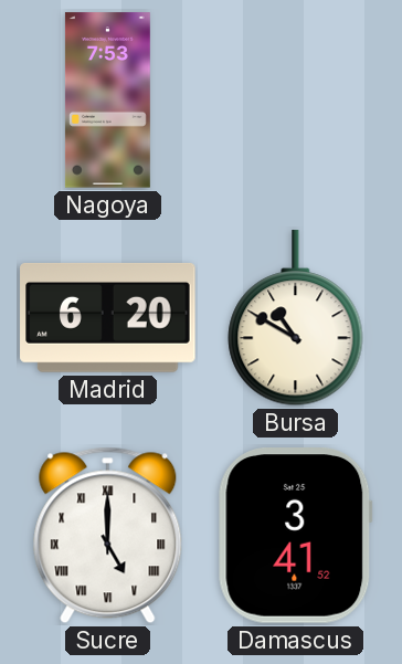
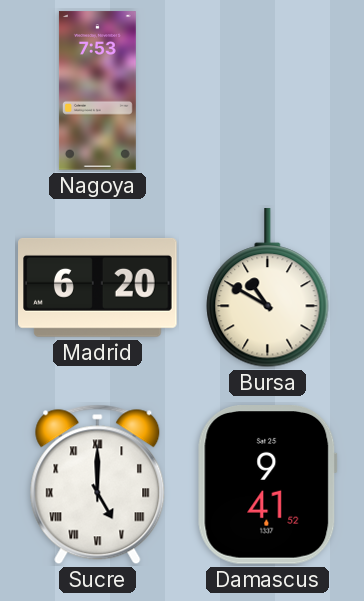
Damascus: 3:41 -> 9:41 (268, 485)
